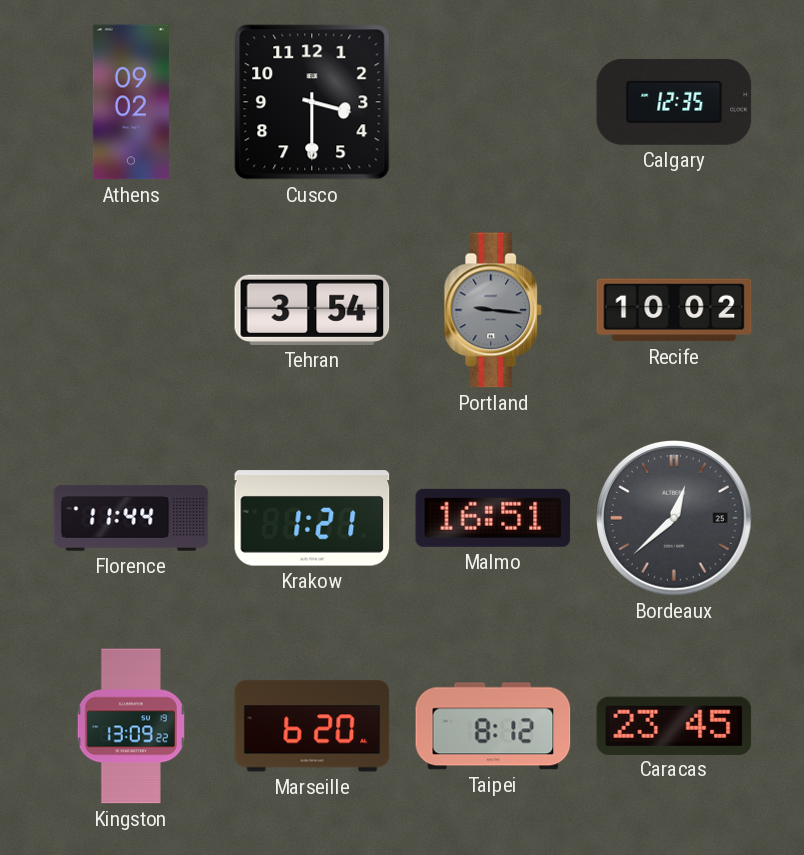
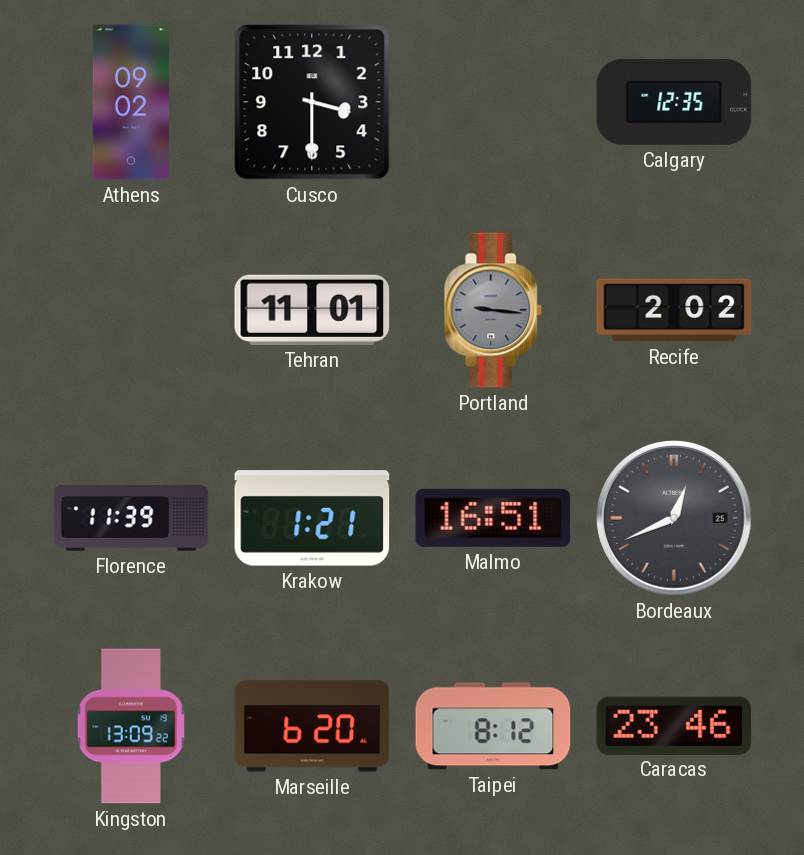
Tehran: 3:54 -> 11:01 (312, 310)
Recife: 10:02 -> 2:02 (674, 310)
Florence: 11:44 -> 11:39 (131, 518)
Bordeaux: 12:38 -> 12:41 (675, 519)
Caracas: 23:45 -> 23:46 (674, 725)
